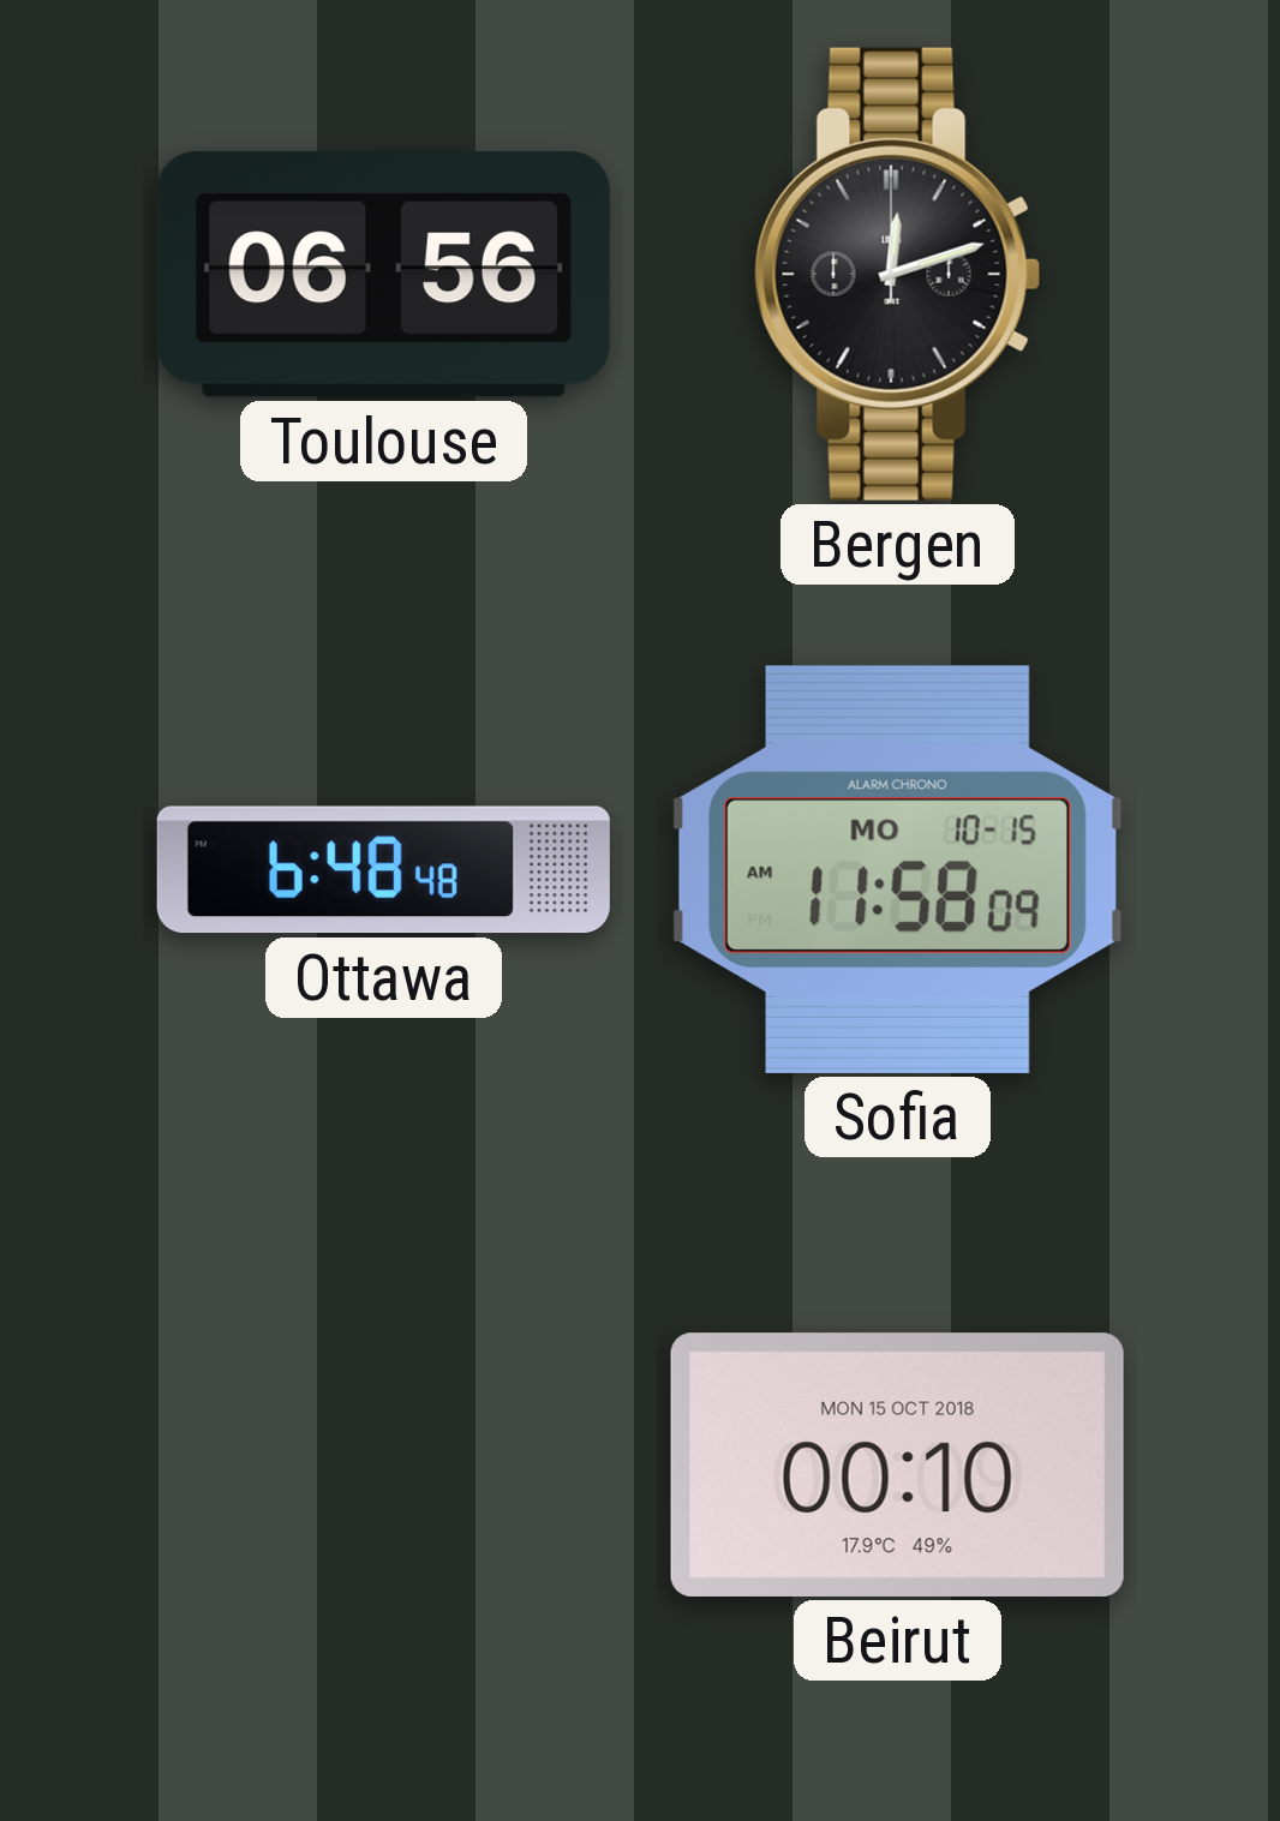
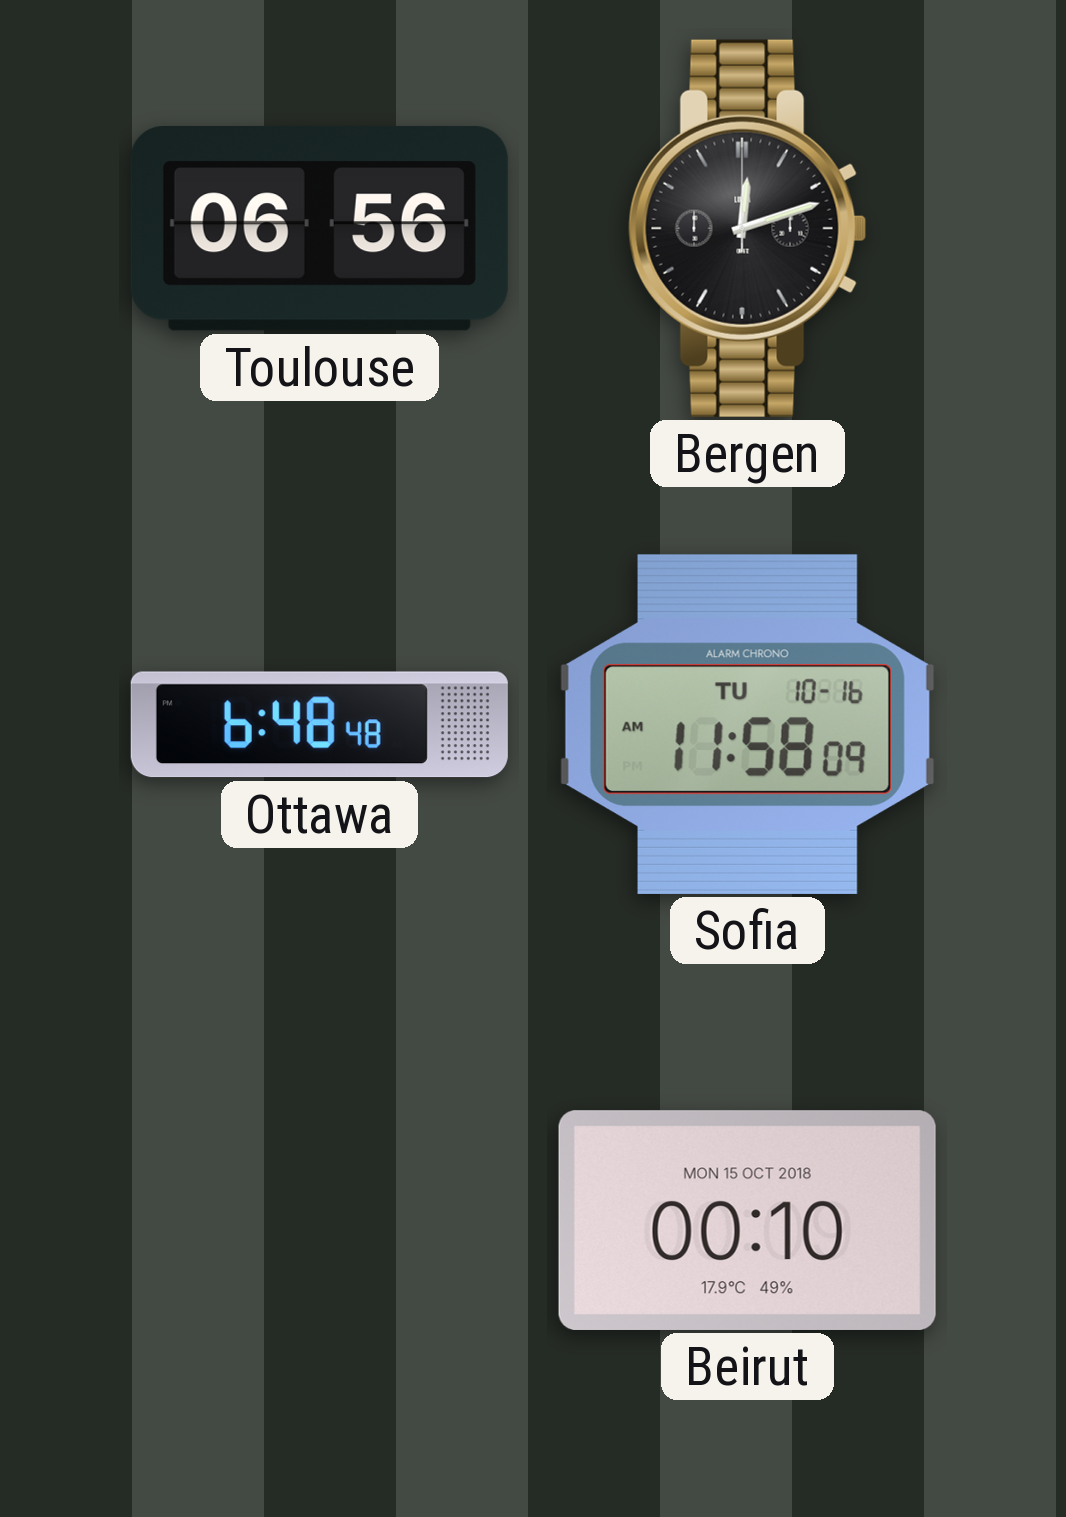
Sofia date: MO 10-15 -> TU 10-16 (747, 724)
